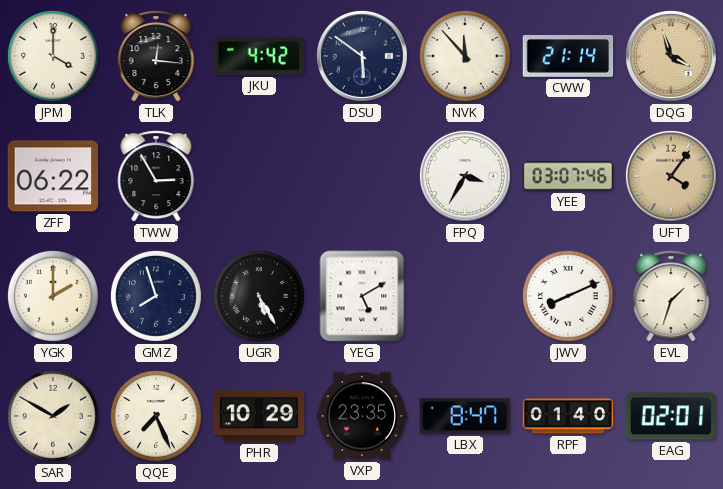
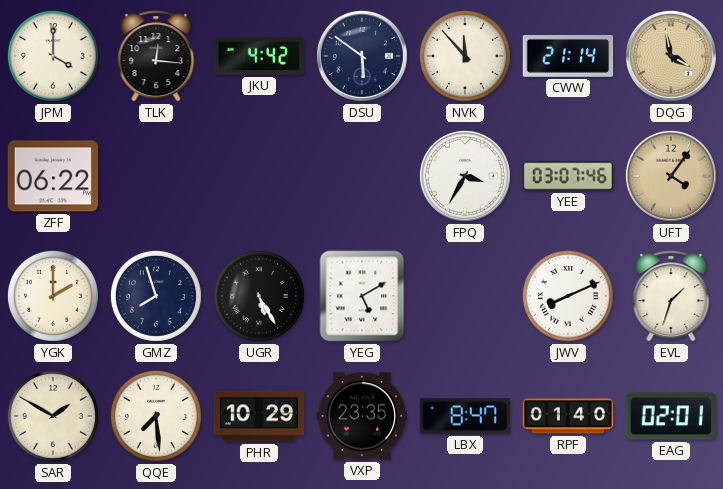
DQG: 3:57 -> 3:58 (671, 56)
TWW: 2:55 -> none (156, 176)
QQE: 7:26 -> 7:29 (156, 416)
